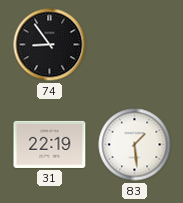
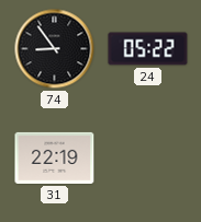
24: none -> 05:22 (148, 49)
83: 1:29 -> none (135, 145)
